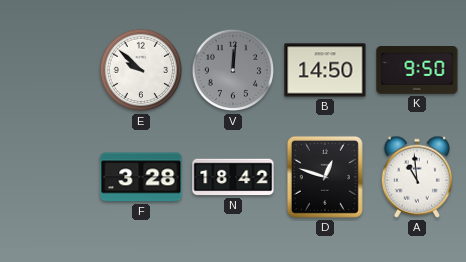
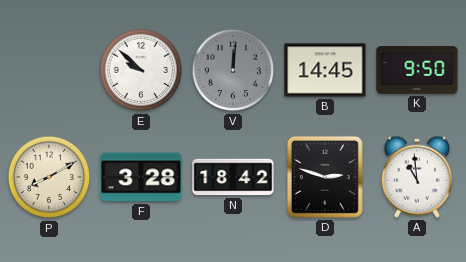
B: 14:50 -> 14:45 (325, 70)
P: none -> 8:10 (49, 177)
D: 12:48 -> 2:48 (325, 177)
